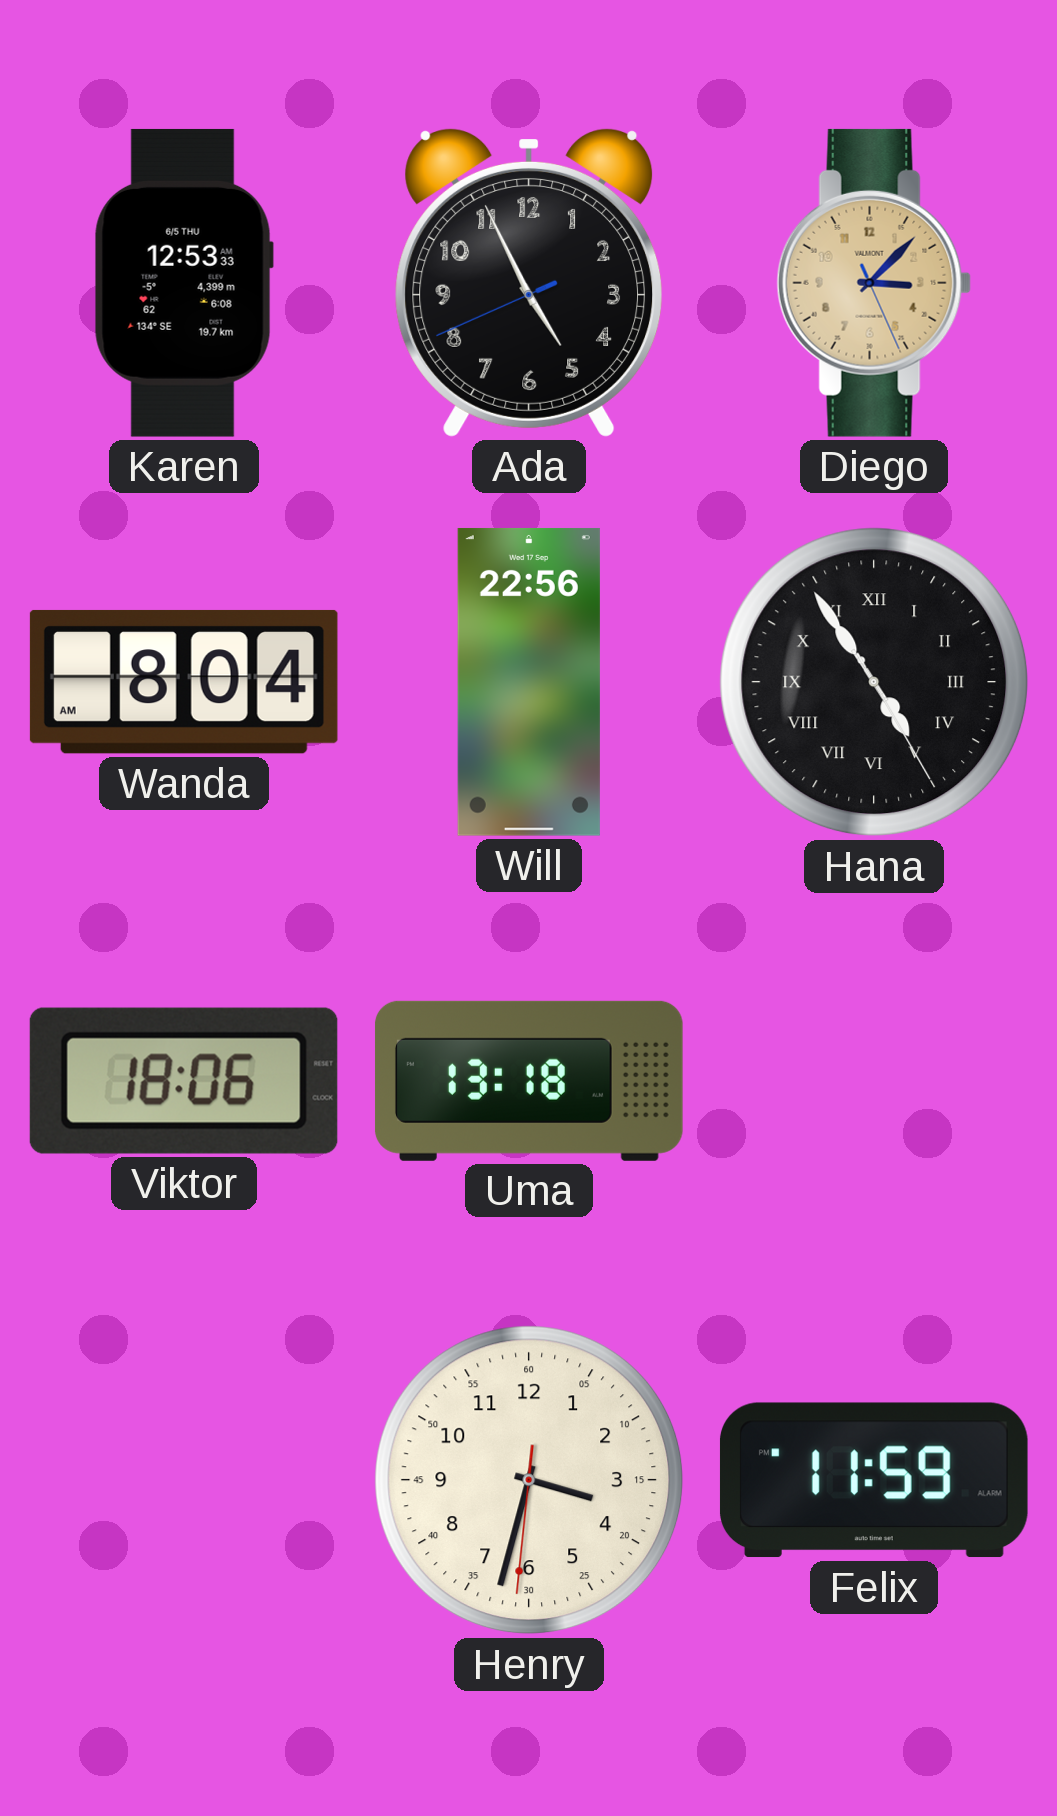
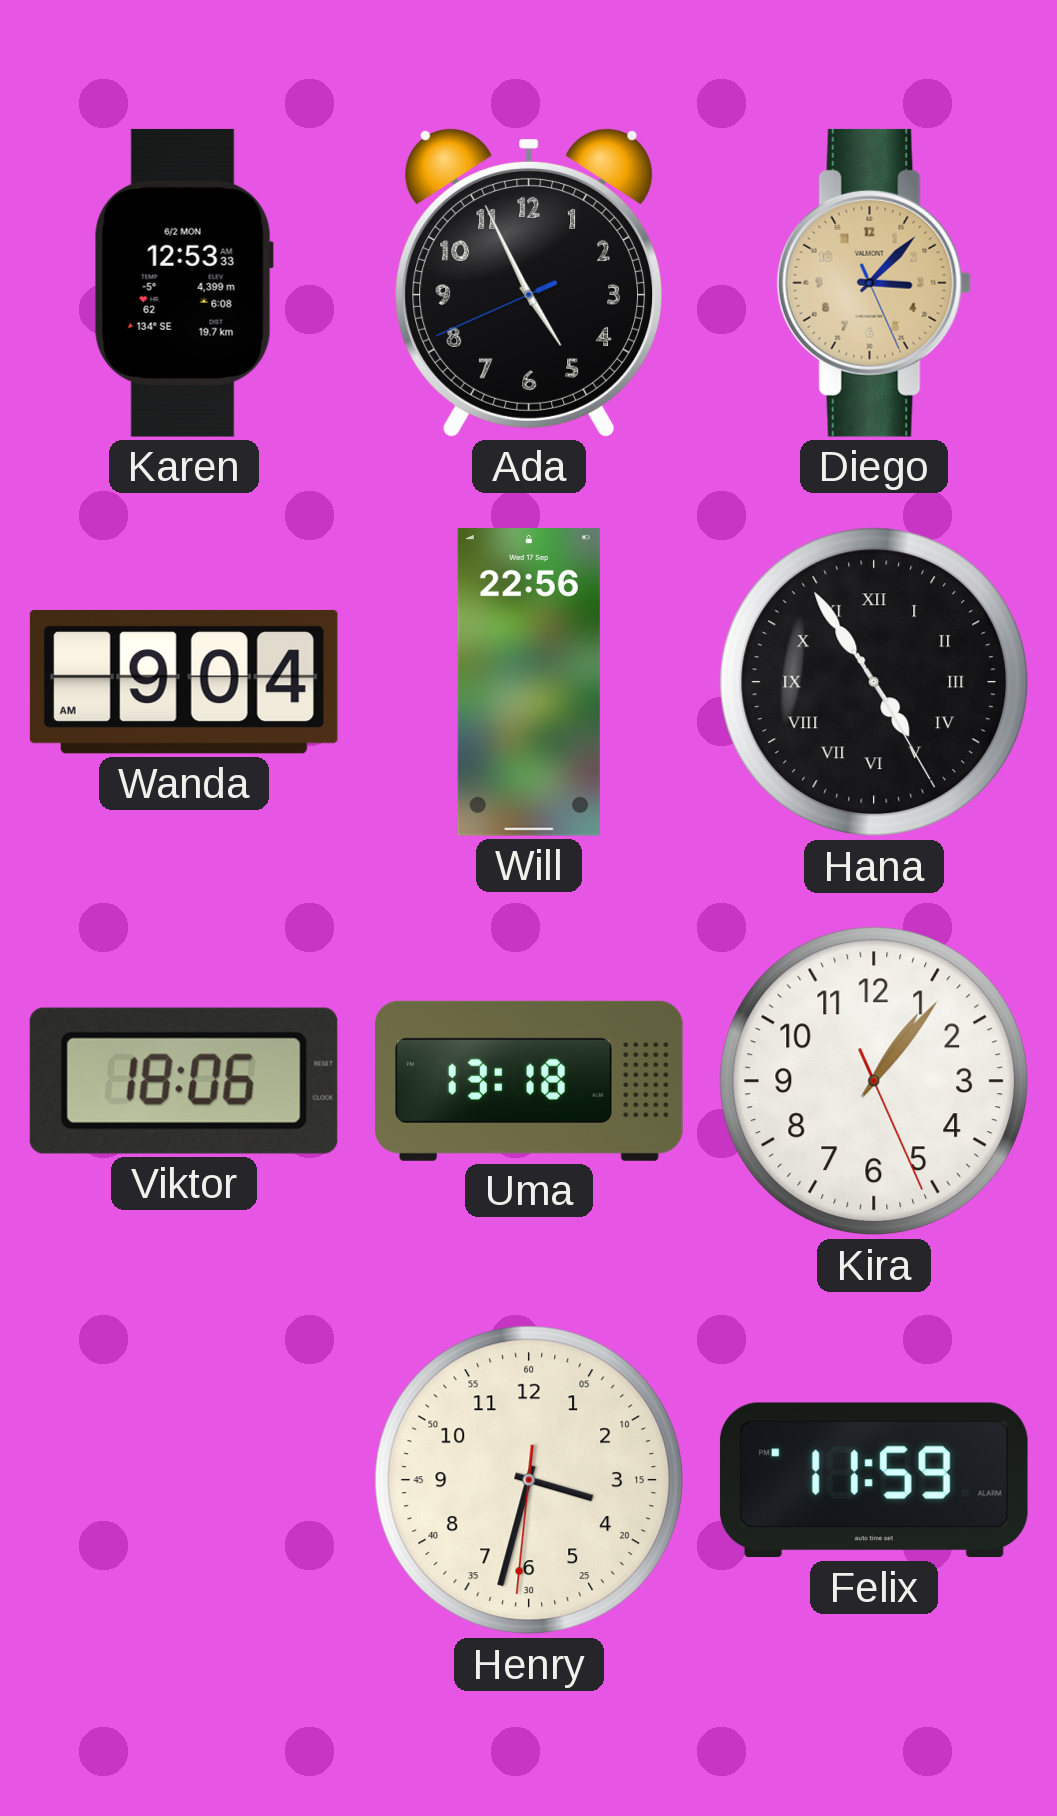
Karen date: 6/5 THU -> 6/2 MON (184, 283)
Wanda: 8:04 -> 9:04 (184, 682)
Kira: none -> 1:06 (874, 1081)
